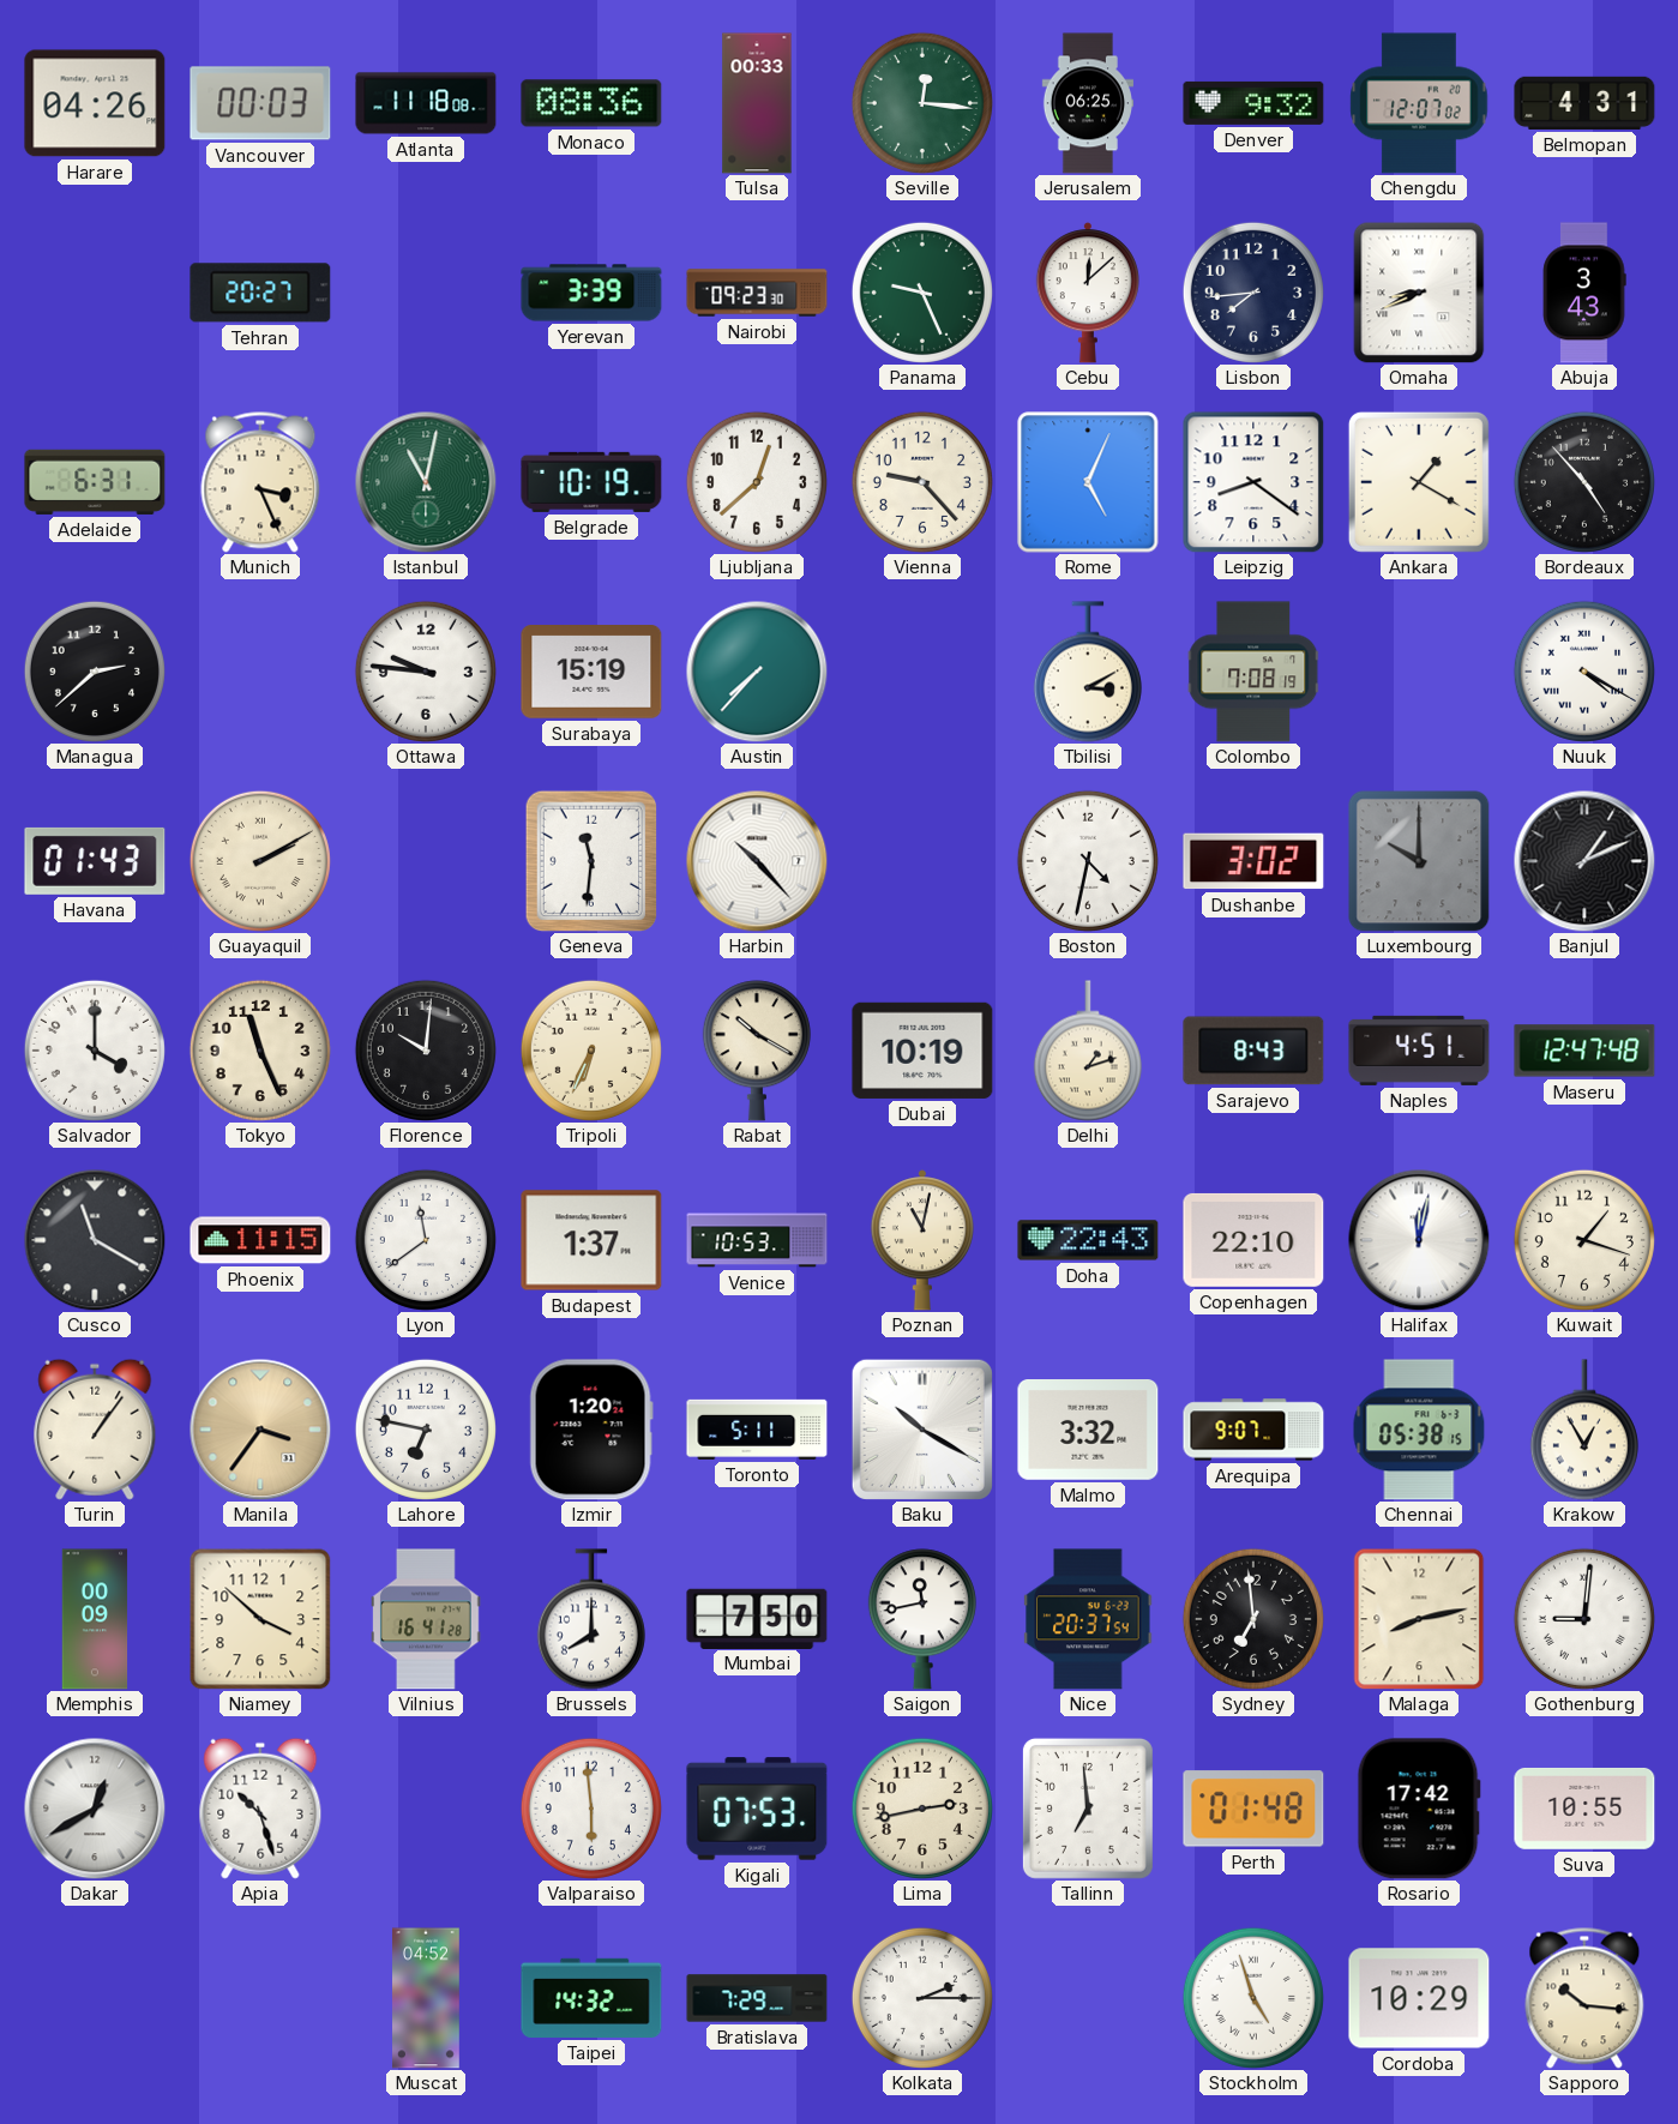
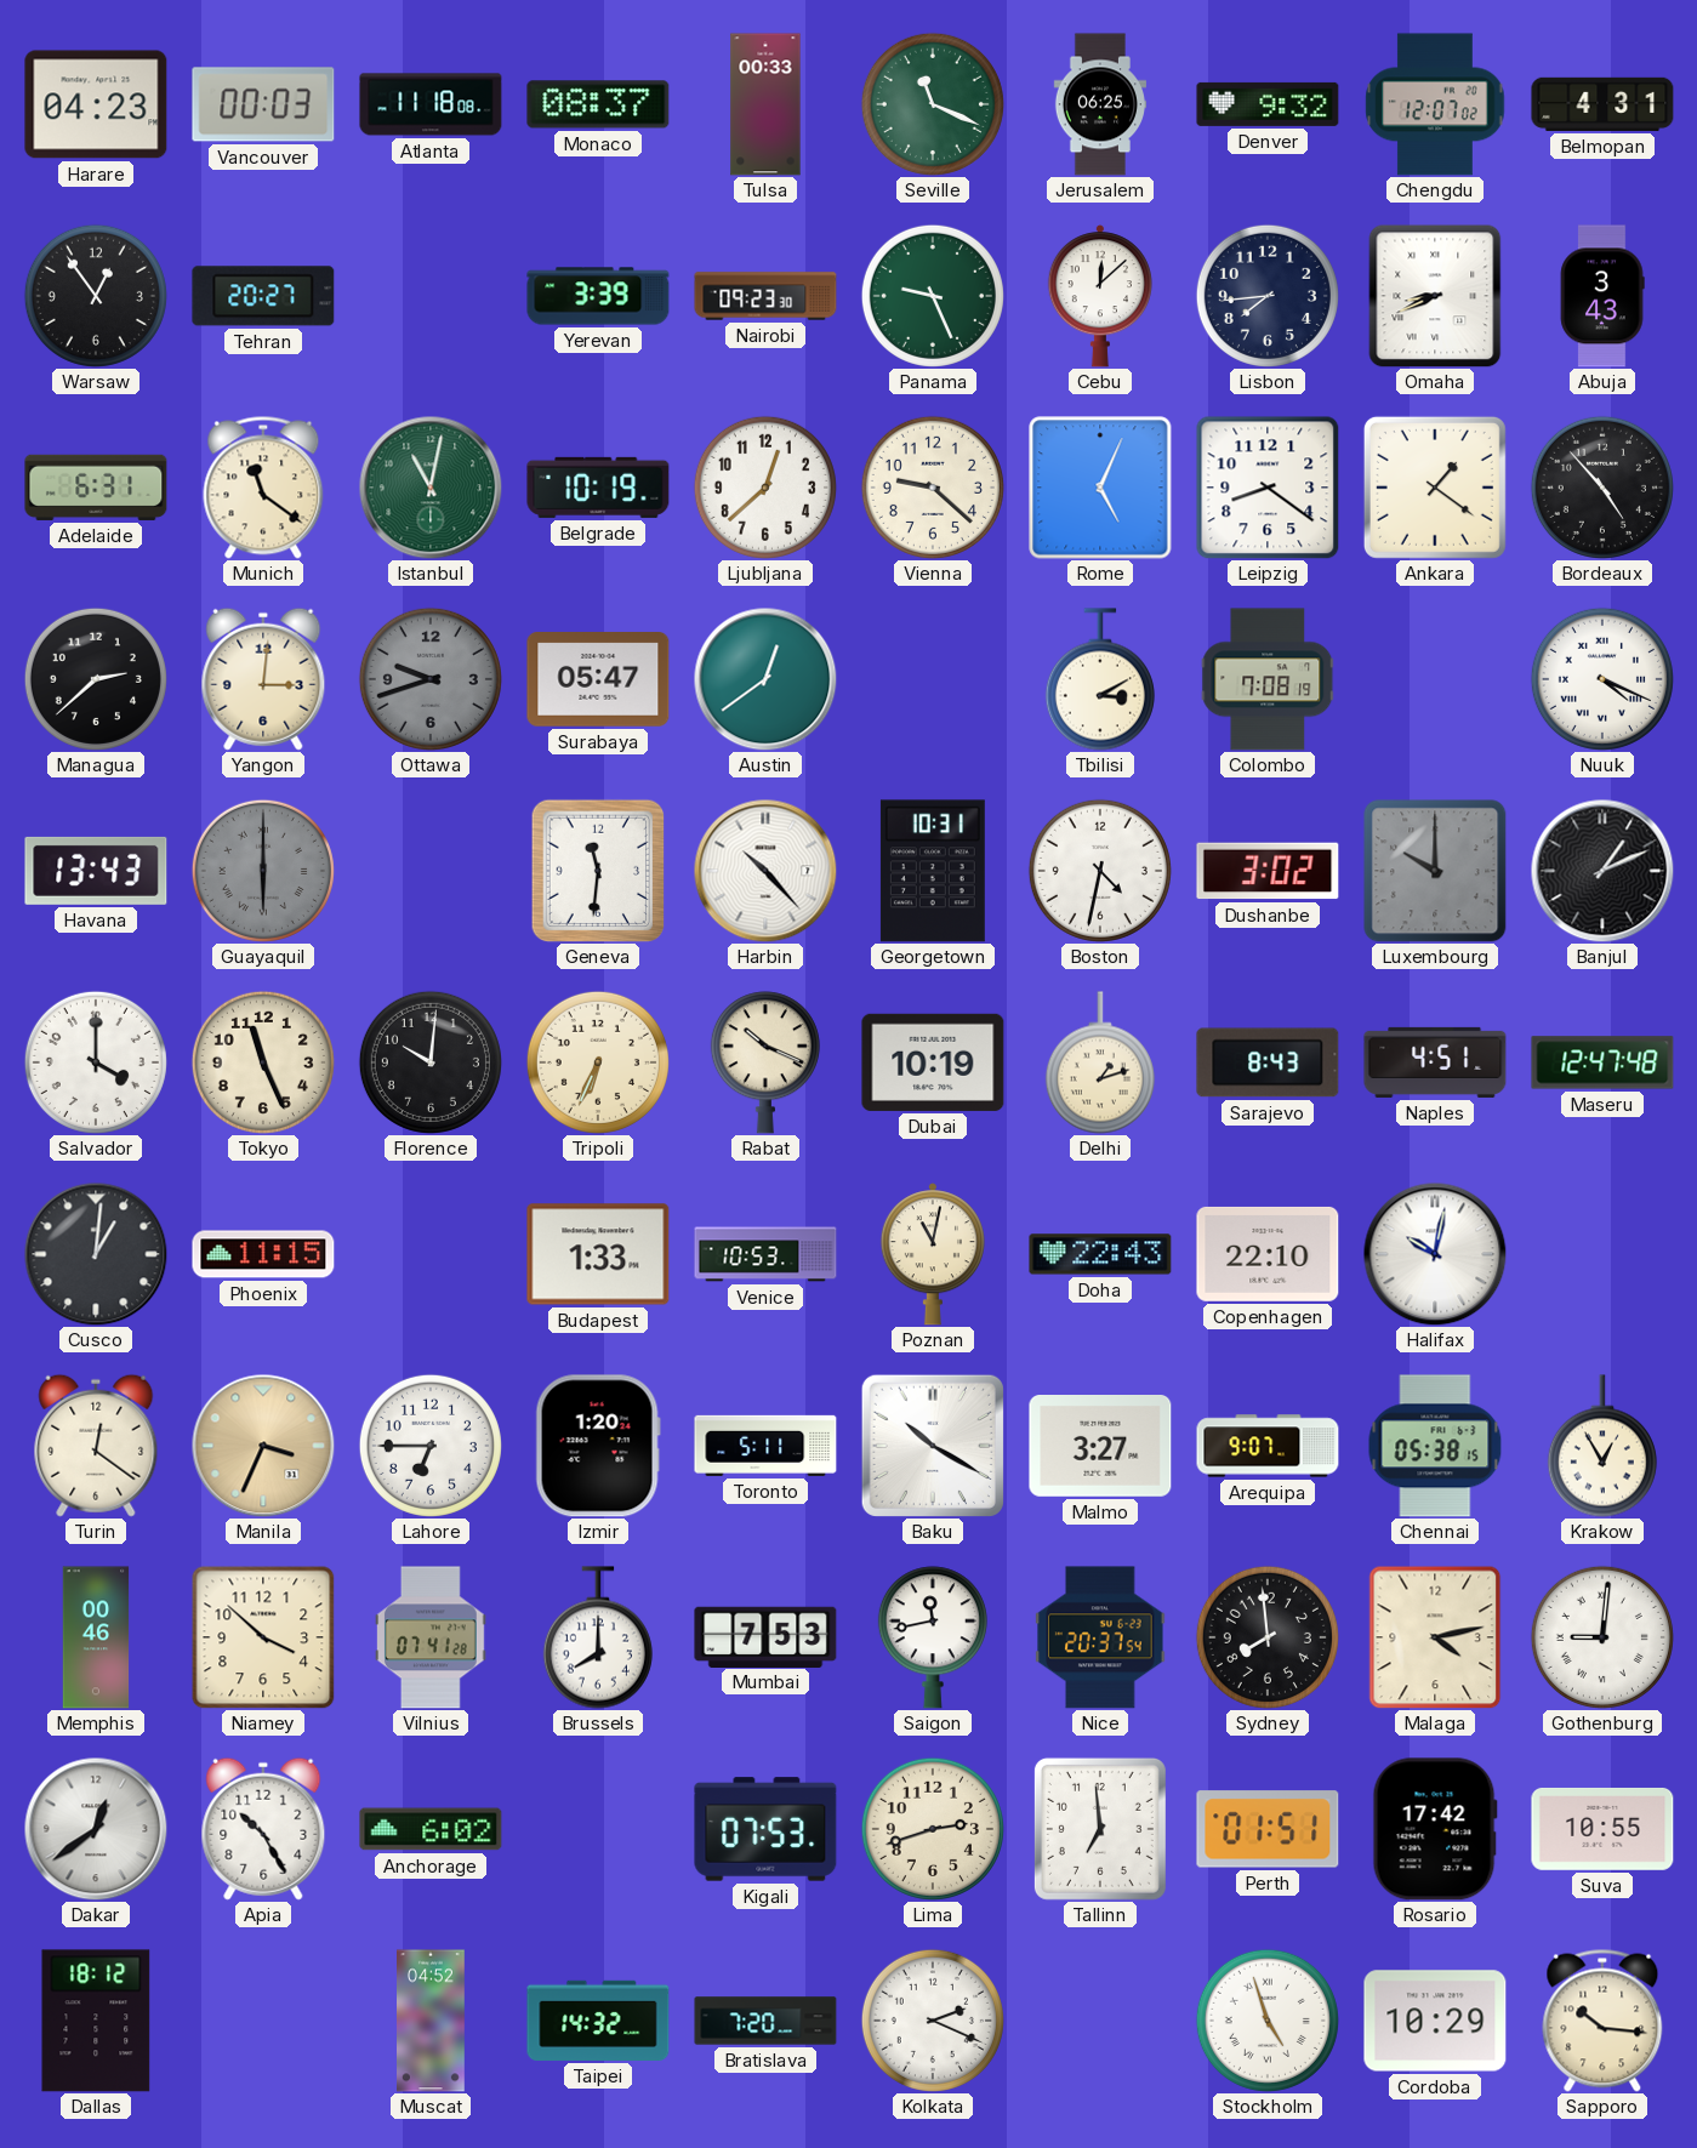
Harare: 04:26 -> 04:23 (96, 104)
Monaco: 08:36 -> 08:37 (598, 104)
Seville: 12:16 -> 11:19 (933, 104)
Warsaw: none -> 12:54 (96, 296)
Munich: 3:26 -> 11:21 (263, 488)
Vienna: 9:23 -> 9:22 (933, 488)
Ankara: 1:20 -> 1:21 (1435, 488)
Yangon: none -> 3:01 (263, 679)
Ottawa: 9:46 -> 9:42 (431, 679)
Ottawa dial: white -> grey (431, 679)
Surabaya: 15:19 -> 05:47 (598, 680)
Austin: 7:37 -> 12:39 (765, 679)
Nuuk: 4:20 -> 4:19 (1602, 679)
Havana: 01:43 -> 13:43 (96, 871)
Guayaquil: 2:10 -> 6:00 (263, 871)
Guayaquil dial: cream -> grey (263, 871)
Georgetown: none -> 10:31 (933, 871)
Rabat: 10:20 -> 10:19 (765, 1062)
Cusco: 11:20 -> 1:01 (96, 1254)
Lyon: 11:39 -> none (426, 1240)
Budapest: 1:37 -> 1:33 (598, 1254)
Halifax: 12:02 -> 10:02 (1435, 1254)
Kuwait: 1:18 -> none (1584, 1240)
Turin: 1:06 -> 12:21 (96, 1446)
Manila: 3:36 -> 3:34 (263, 1446)
Lahore: 6:47 -> 6:45 (431, 1446)
Malmo: 3:32 -> 3:27 (1100, 1447)
Memphis: 00:09 -> 00:46 (96, 1637)
Vilnius: 16:41 -> 07:41 (432, 1637)
Mumbai: 7:50 -> 7:53 (765, 1636)
Sydney: 6:59 -> 7:59 (1268, 1637)
Malaga: 8:13 -> 4:13 (1435, 1637)
Dakar: 12:40 -> 12:39 (96, 1829)
Apia: 10:27 -> 10:25 (263, 1829)
Anchorage: none -> 6:02 (431, 1829)
Valparaiso: 5:59 -> none (591, 1809)
Lima: 2:43 -> 2:42 (933, 1829)
Perth: 01:48 -> 01:51 (1268, 1829)
Dallas: none -> 18:12 (96, 2021)
Bratislava: 7:29 -> 7:20 (765, 2021)
Kolkata: 2:15 -> 2:19 (933, 2021)
